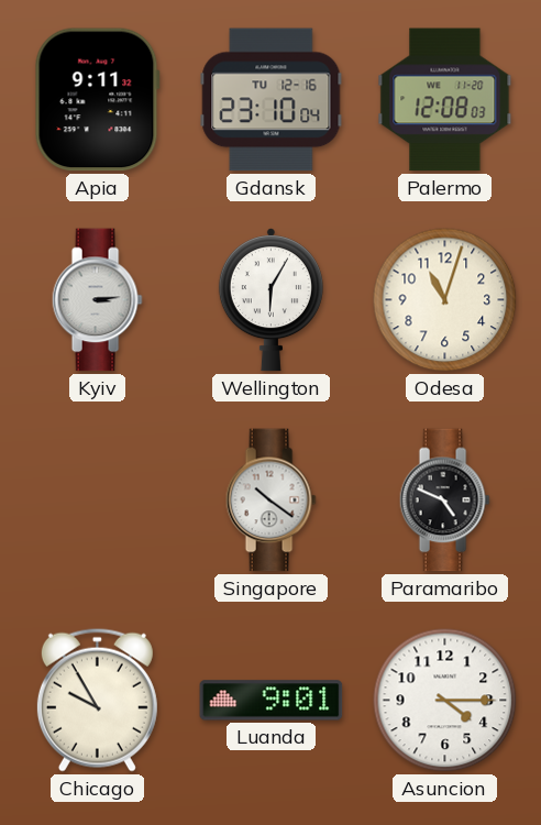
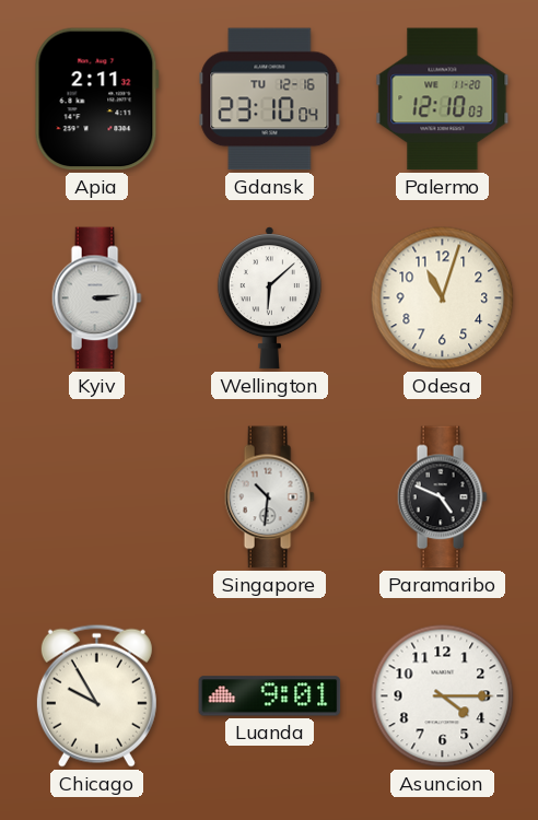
Apia: 9:11 -> 2:11 (96, 99)
Palermo: 12:08 -> 12:10 (443, 99)
Wellington: 6:05 -> 6:08 (269, 298)
Singapore: 10:21 -> 10:31 (269, 497)
